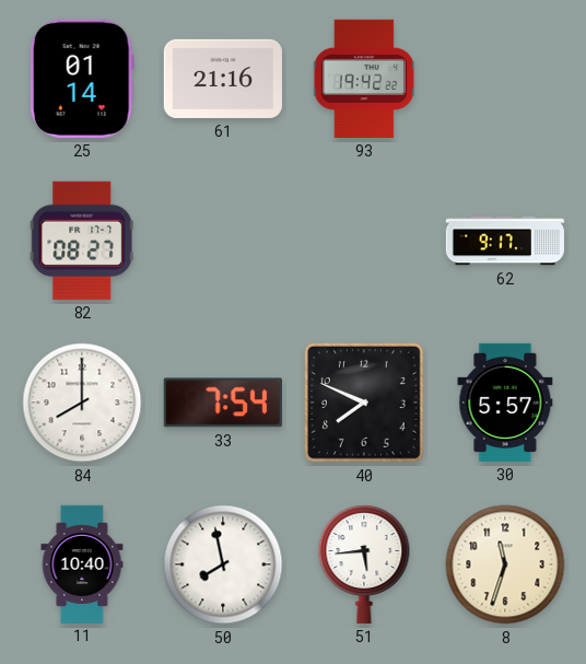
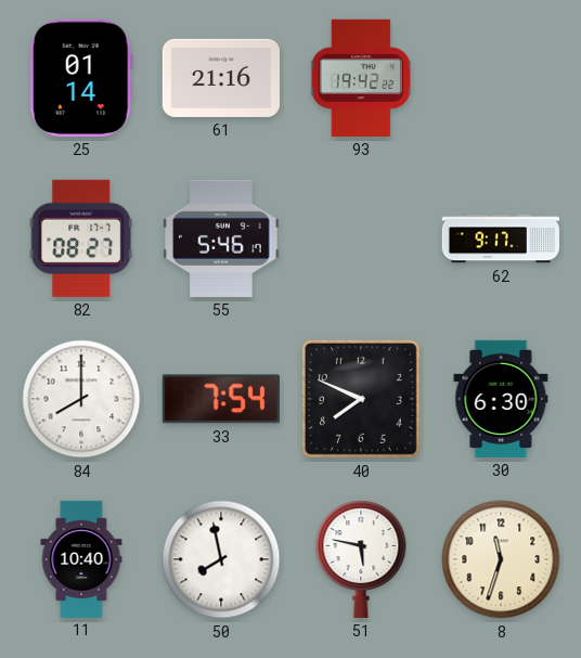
55: none -> 5:46 (221, 238)
30: 5:57 -> 6:30 (501, 399)
51: 5:44 -> 5:47 (361, 559)
